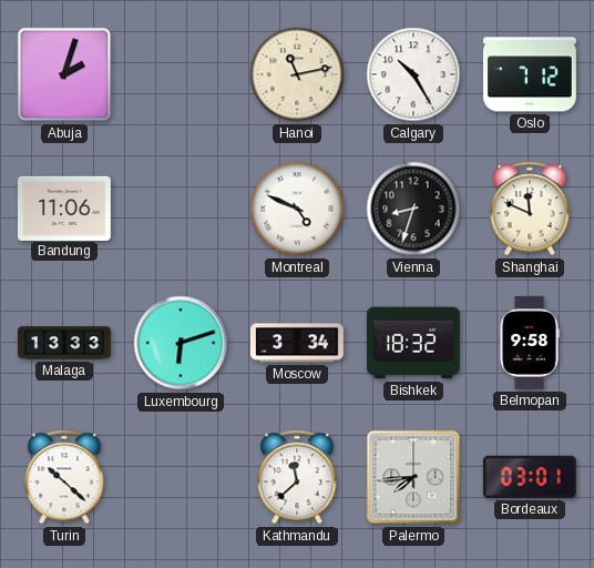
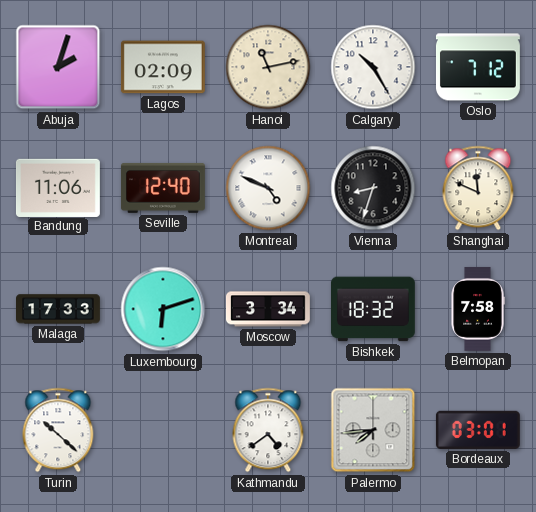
Lagos: none -> 02:09 (163, 67)
Seville: none -> 12:40 (163, 188)
Malaga: 13:33 -> 17:33 (59, 309)
Belmopan: 9:58 -> 7:58 (478, 309)
Kathmandu: 11:38 -> 4:39 (268, 430)
